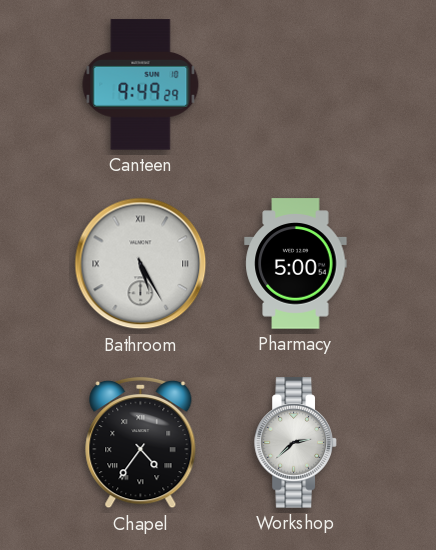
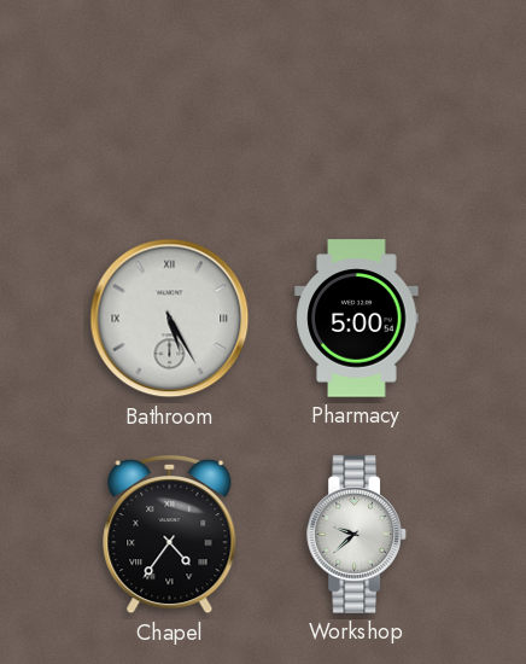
Canteen: 9:49 -> none (141, 85)
Workshop: 2:38 -> 9:38 (357, 535)
